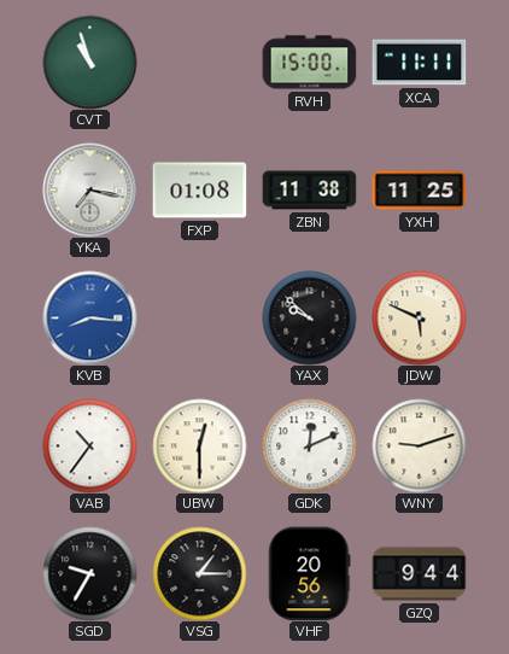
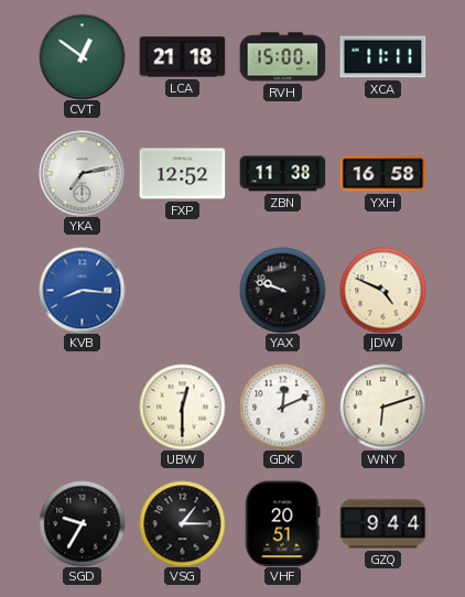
CVT: 10:57 -> 12:51 (82, 56)
LCA: none -> 21:18 (182, 57)
YKA: 7:17 -> 7:13 (82, 173)
FXP: 01:08 -> 12:52 (182, 174)
YXH: 11:25 -> 16:58 (382, 174)
YAX: 9:52 -> 9:48 (282, 290)
JDW: 5:49 -> 4:49 (382, 290)
VAB: 10:36 -> none (89, 445)
WNY: 9:12 -> 6:12 (382, 406)
VHF: 20:56 -> 20:51 (283, 523)
